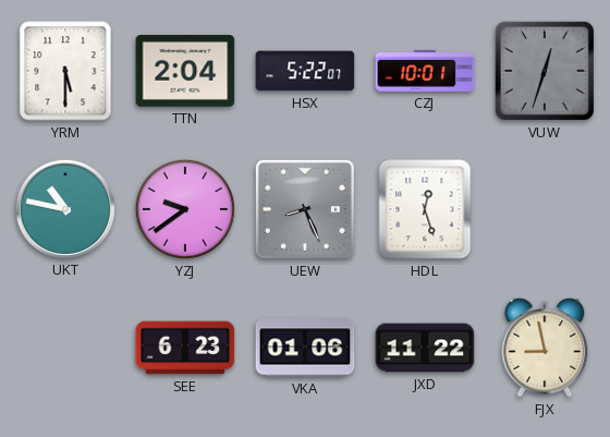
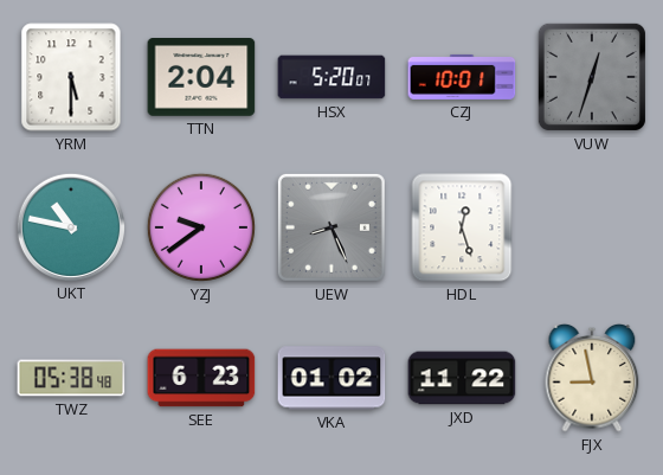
HSX: 5:22 -> 5:20 (331, 77)
TWZ: none -> 05:38 (71, 378)
VKA: 01:06 -> 01:02 (331, 378)
